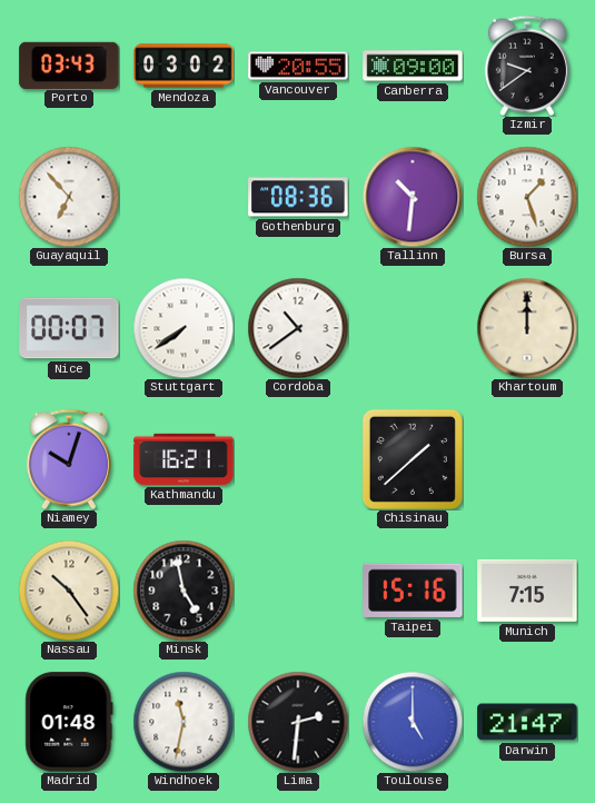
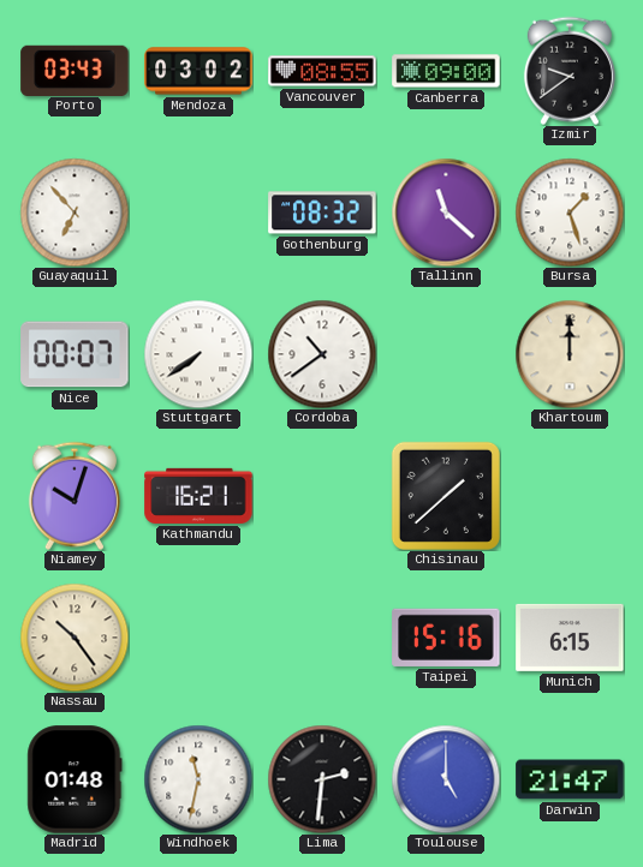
Vancouver: 20:55 -> 08:55 (322, 71)
Gothenburg: 08:36 -> 08:32 (322, 213)
Tallinn: 10:31 -> 11:22 (446, 213)
Minsk: 4:58 -> none (184, 591)
Munich: 7:15 -> 6:15 (570, 638)
